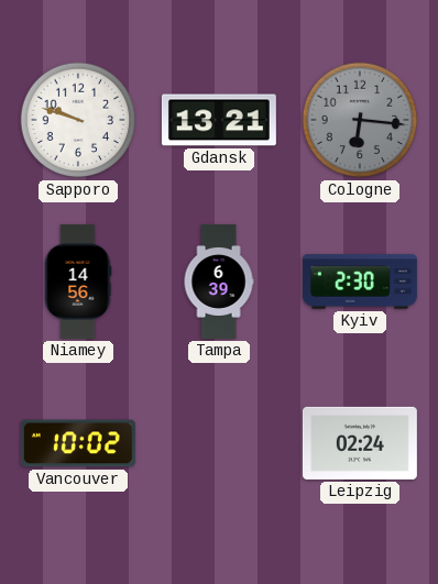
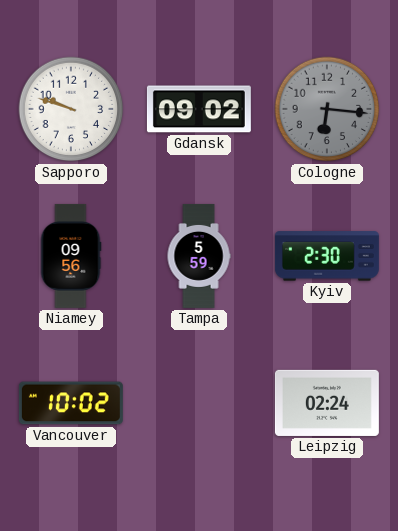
Gdansk: 13:21 -> 09:02 (199, 109)
Niamey: 14:56 -> 09:56 (71, 256)
Tampa: 6:39 -> 5:59 (199, 256)
